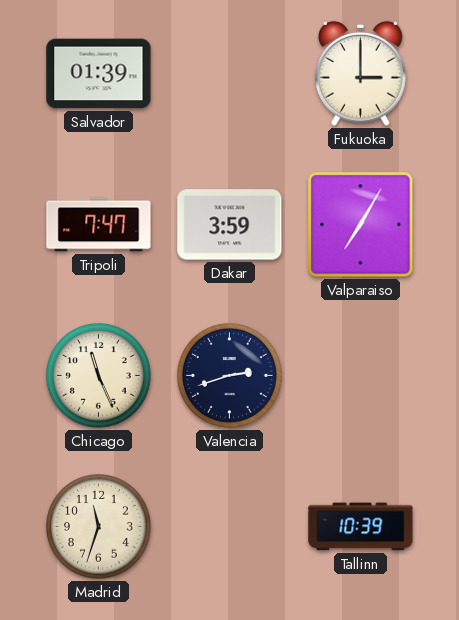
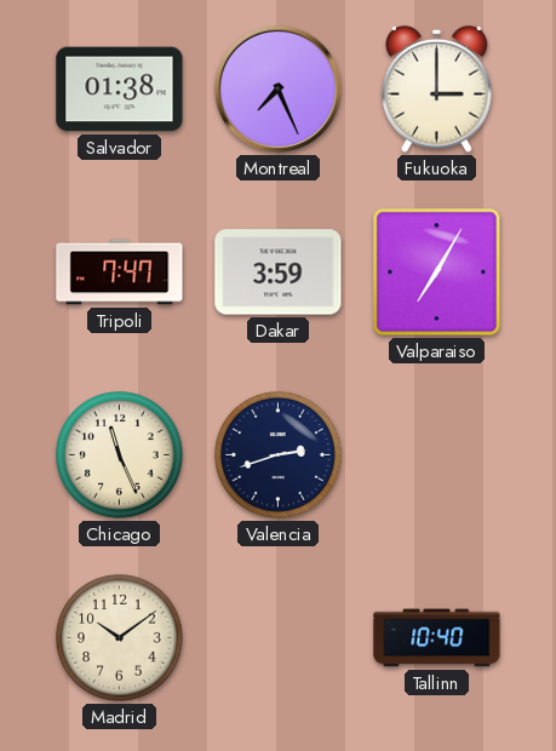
Salvador: 01:39 -> 01:38 (120, 90)
Montreal: none -> 7:26 (277, 88)
Madrid: 11:33 -> 10:09 (120, 638)
Tallinn: 10:39 -> 10:40 (437, 638)
